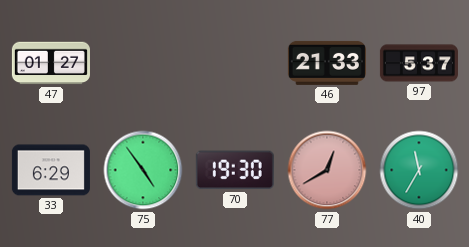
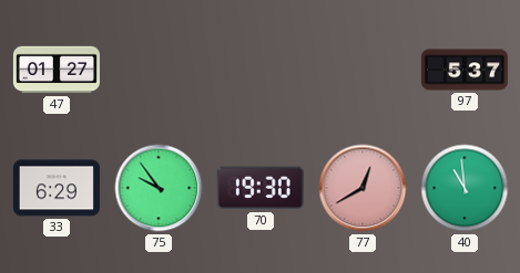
46: 21:33 -> none (327, 63)
75: 4:54 -> 9:54 (159, 188)
40: 11:35 -> 10:59 (465, 188)
